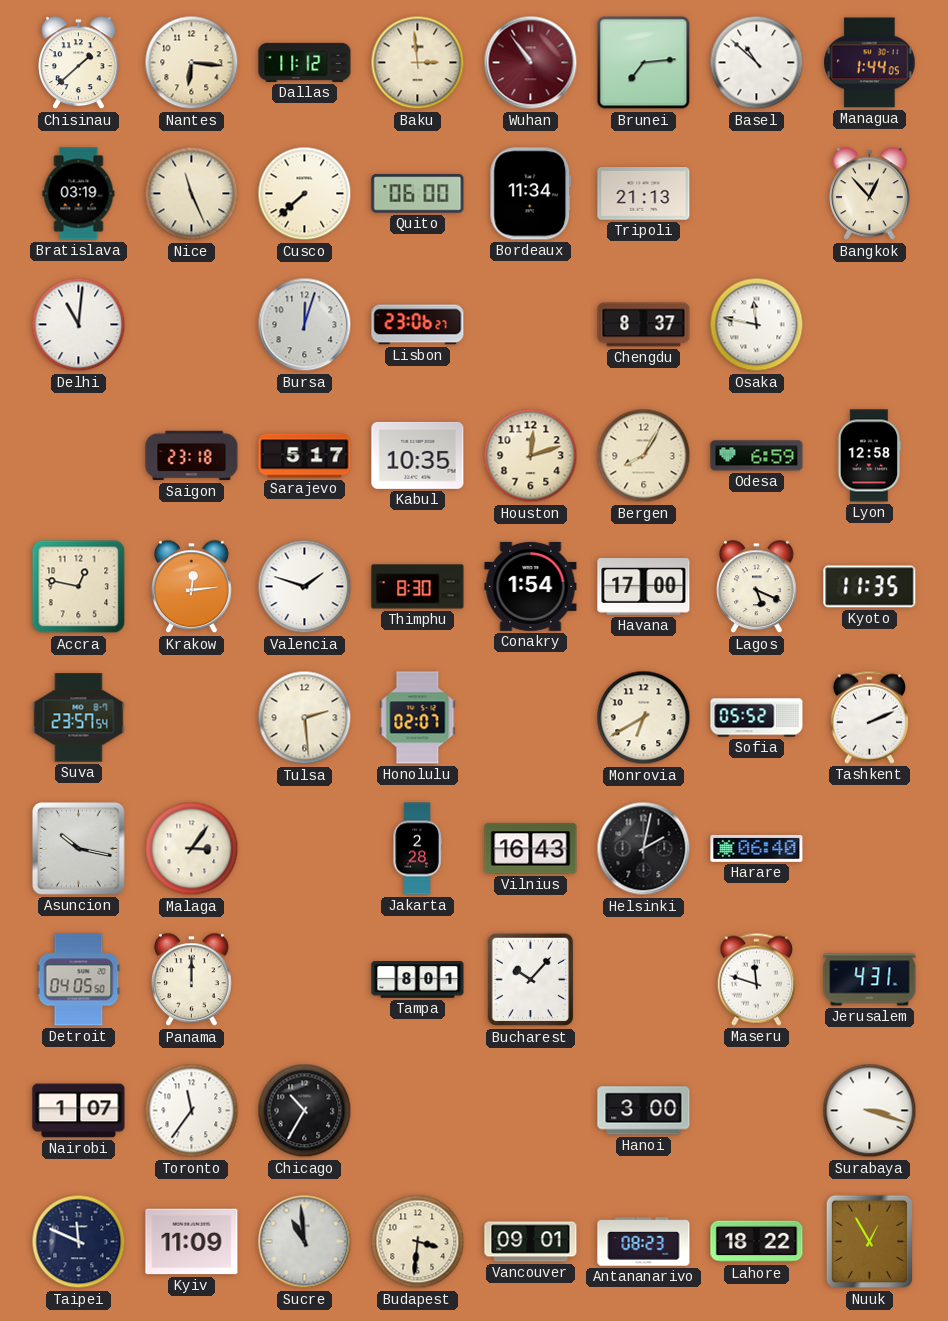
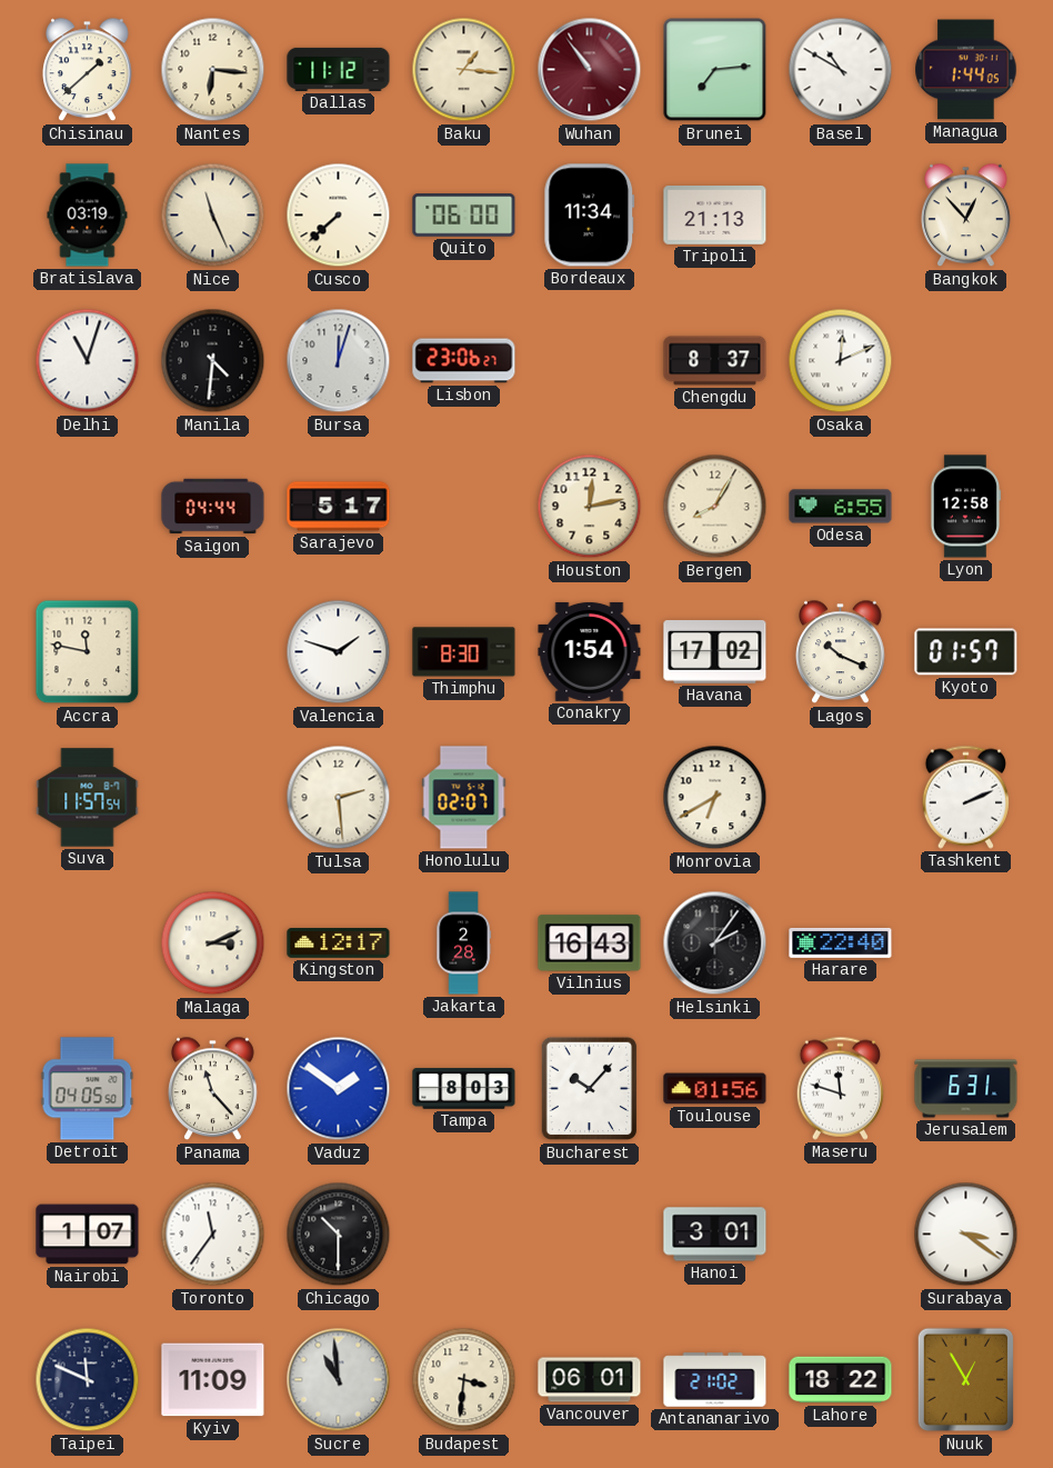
Baku: 2:59 -> 1:16 (464, 70)
Basel: 10:52 -> 10:50 (841, 70)
Delhi: 11:01 -> 11:03 (88, 361)
Manila: none -> 4:31 (213, 361)
Osaka: 11:47 -> 12:11 (841, 361)
Saigon: 23:18 -> 04:44 (213, 507)
Kabul: 10:35 -> none (418, 455)
Houston: 12:12 -> 12:13 (590, 507)
Odesa: 6:59 -> 6:55 (841, 507)
Accra: 12:47 -> 11:47 (88, 652)
Krakow: 12:14 -> none (192, 587)
Havana: 17:00 -> 17:02 (715, 652)
Lagos: 5:19 -> 10:19 (841, 652)
Kyoto: 11:35 -> 01:57 (966, 652)
Suva: 23:57 -> 11:57 (88, 798)
Sofia: 05:52 -> none (757, 718)
Asuncion: 10:17 -> none (78, 848)
Malaga: 3:06 -> 3:11 (213, 943)
Kingston: none -> 12:17 (339, 943)
Helsinki: 2:02 -> 2:06 (715, 943)
Harare: 06:40 -> 22:40 (841, 942)
Panama: 12:00 -> 11:23 (213, 1089)
Vaduz: none -> 1:51 (339, 1089)
Tampa: 8:01 -> 8:03 (464, 1089)
Toulouse: none -> 01:56 (715, 1089)
Jerusalem: 4:31 -> 6:31 (966, 1089)
Chicago: 10:35 -> 10:30 (339, 1235)
Hanoi: 3:00 -> 3:01 (715, 1235)
Surabaya: 3:18 -> 3:21 (966, 1235)
Vancouver: 09:01 -> 06:01 (590, 1380)
Antananarivo: 08:23 -> 21:02 (715, 1380)
